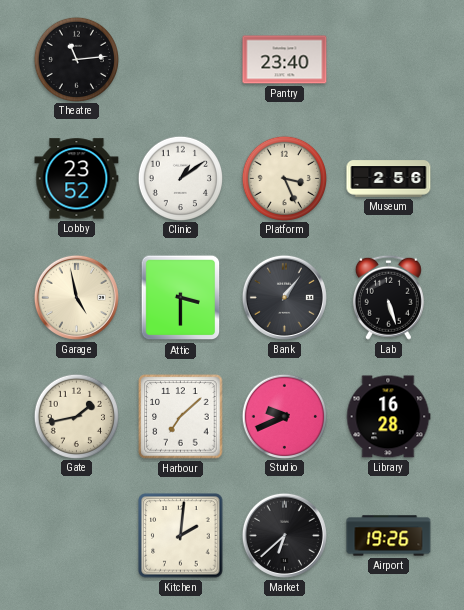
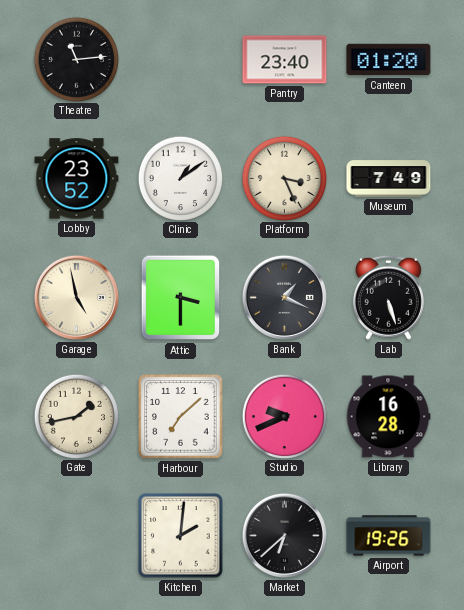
Canteen: none -> 01:20 (389, 60)
Museum: 2:56 -> 7:49 (389, 179)
Bank: 1:06 -> 1:19 (284, 297)
